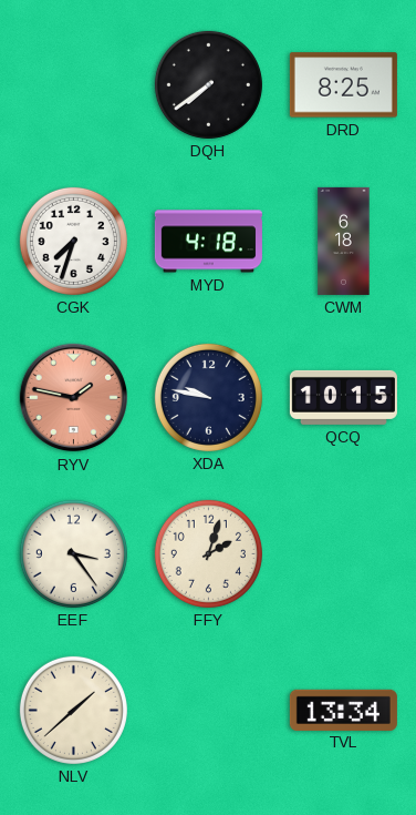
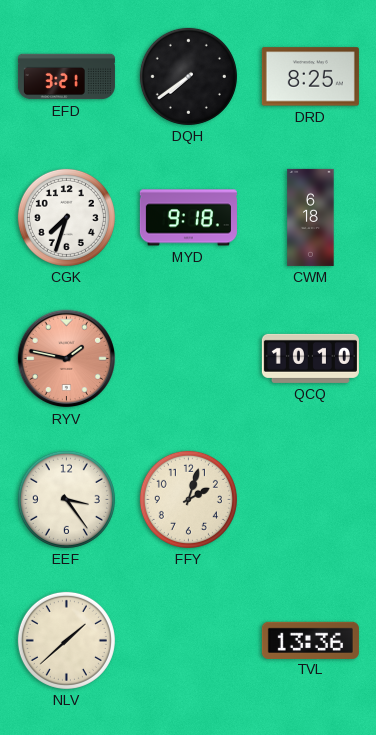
EFD: none -> 3:21 (66, 77)
MYD: 4:18 -> 9:18 (188, 218)
XDA: 9:47 -> none (208, 397)
QCQ: 10:15 -> 10:10 (310, 358)
TVL: 13:34 -> 13:36 (310, 640)
